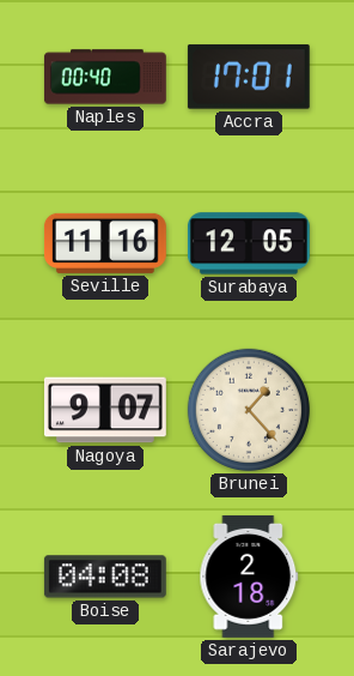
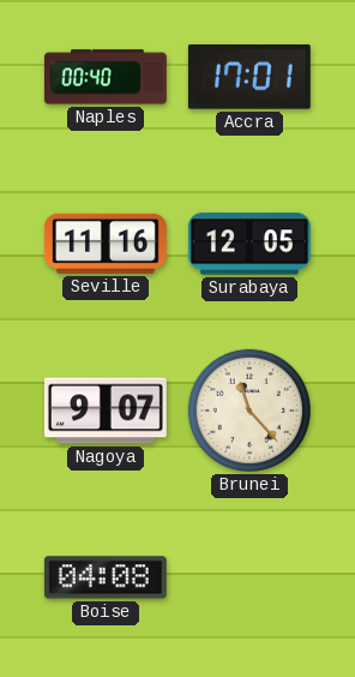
Brunei: 1:23 -> 11:23 (249, 411)
Sarajevo: 2:18 -> none (249, 577)
